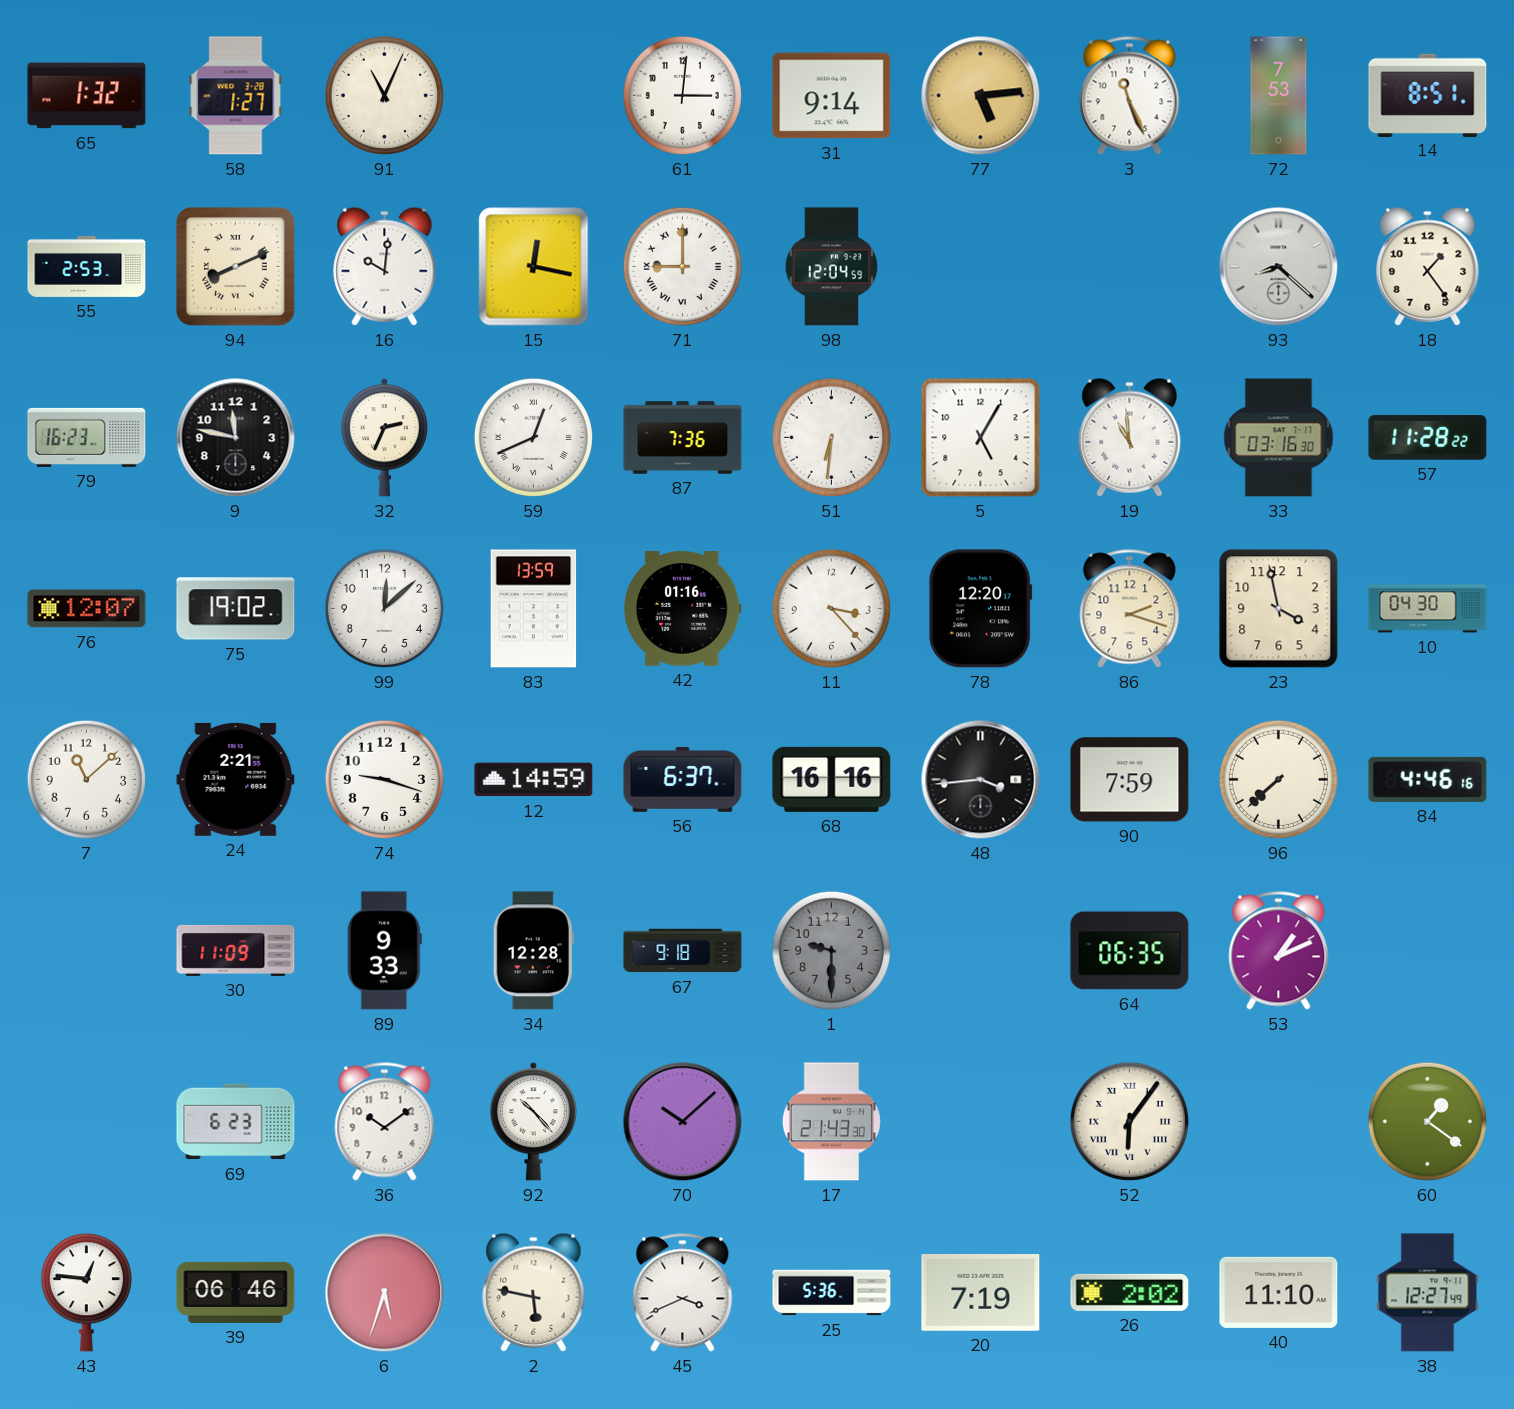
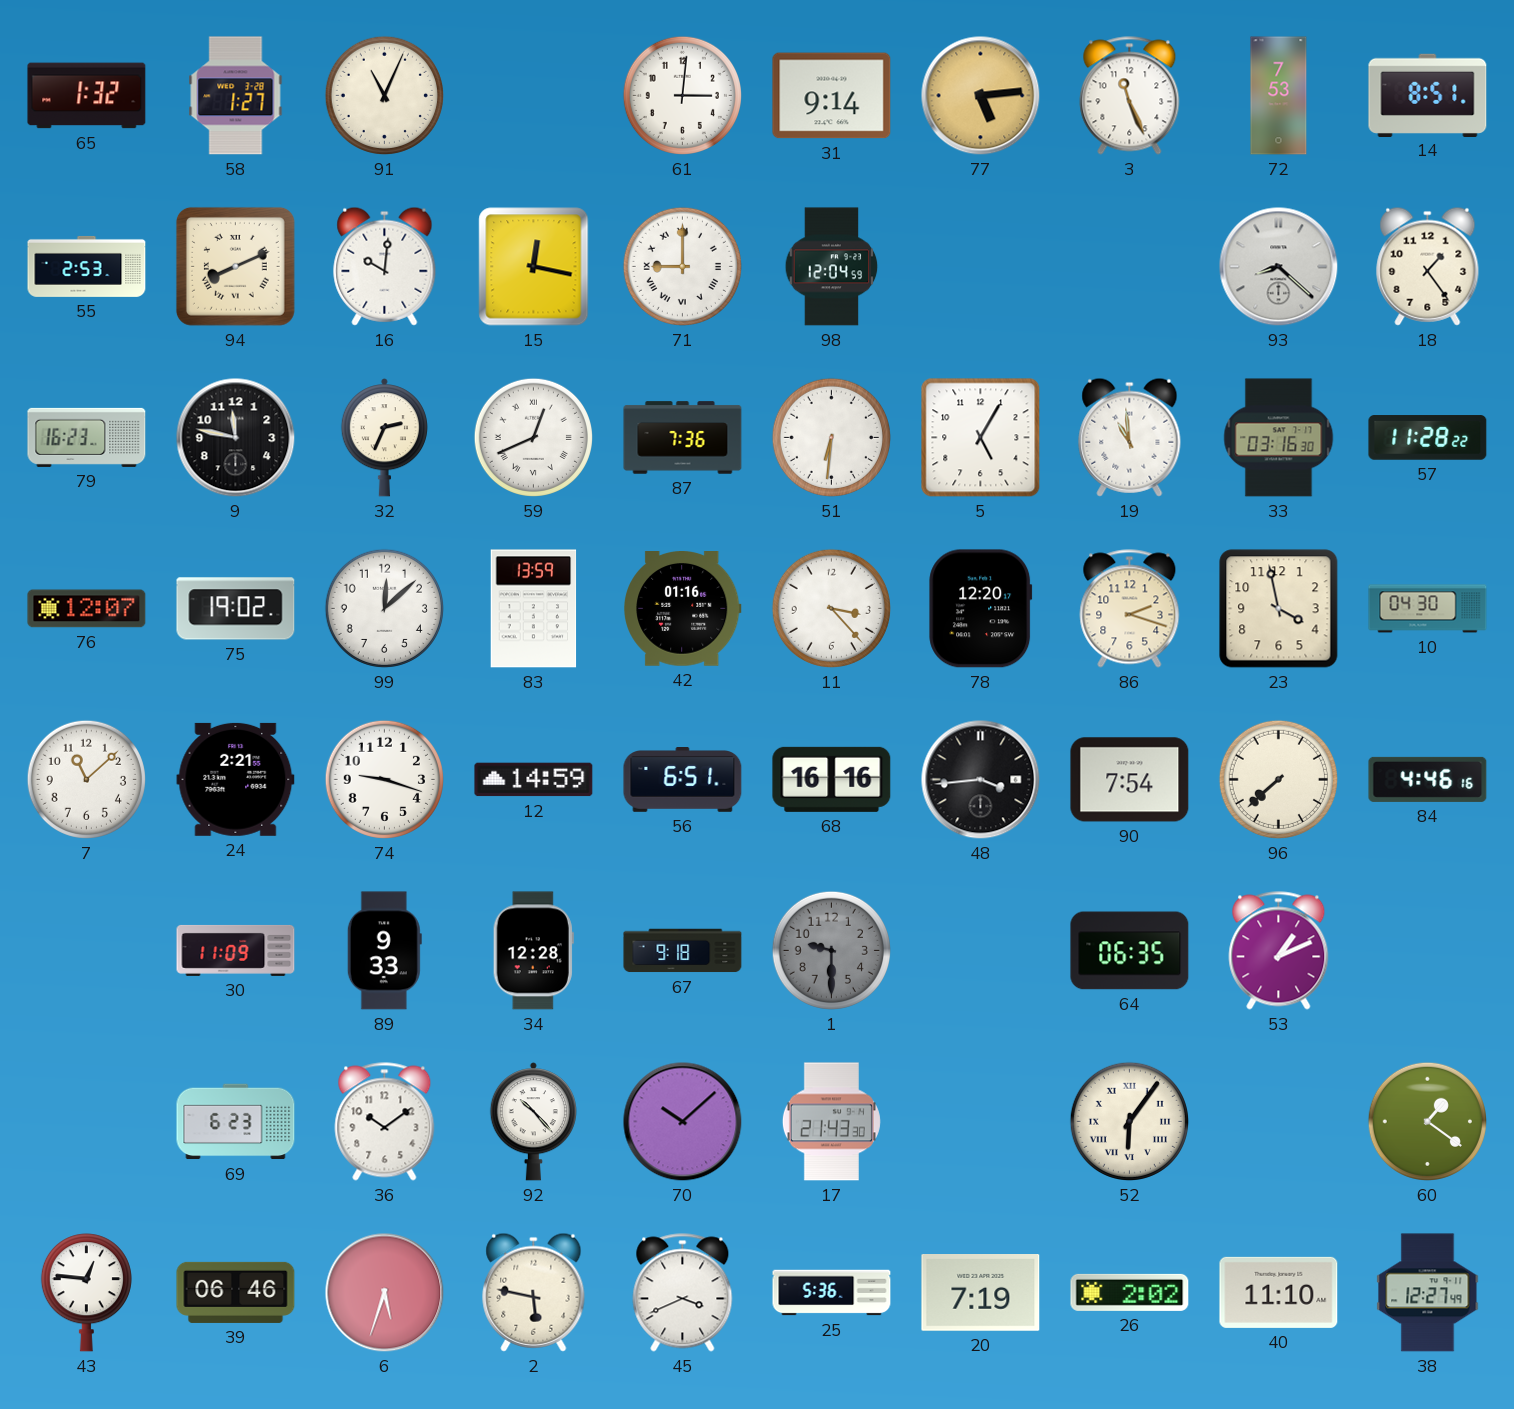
56: 6:37 -> 6:51 (683, 780)
90: 7:59 -> 7:54 (1130, 780)
